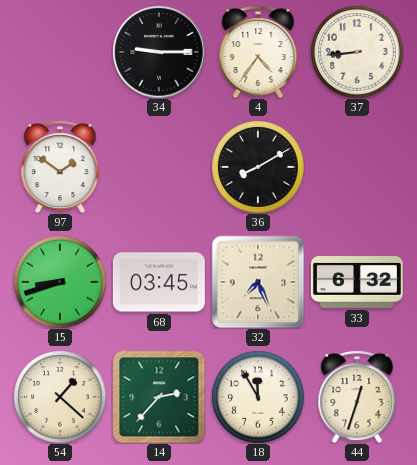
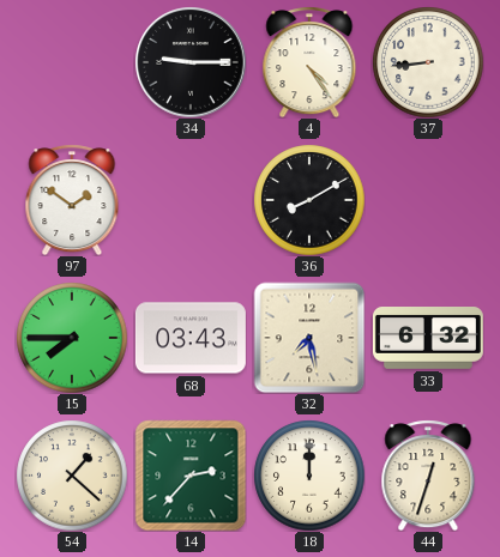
4: 4:36 -> 4:24 (309, 62)
15: 8:42 -> 7:45 (72, 338)
68: 03:45 -> 03:43 (191, 338)
32: 7:26 -> 7:28 (309, 338)
18: 11:55 -> 12:00 (309, 476)
